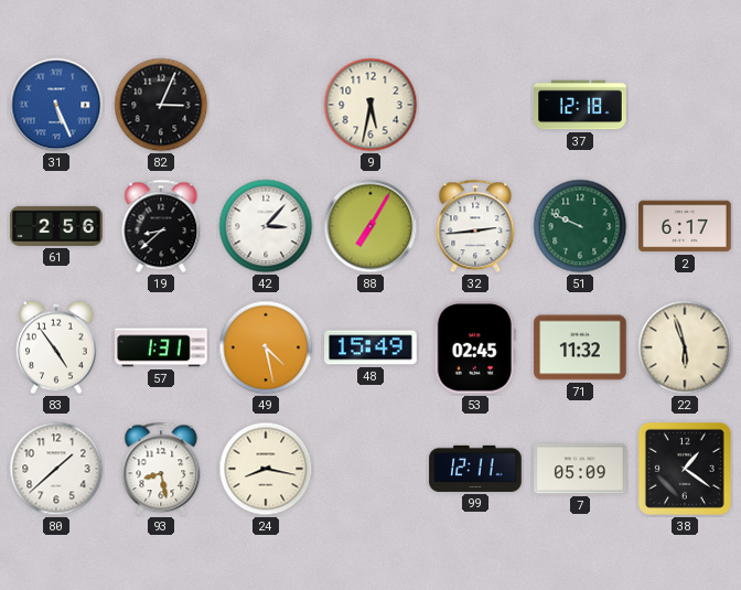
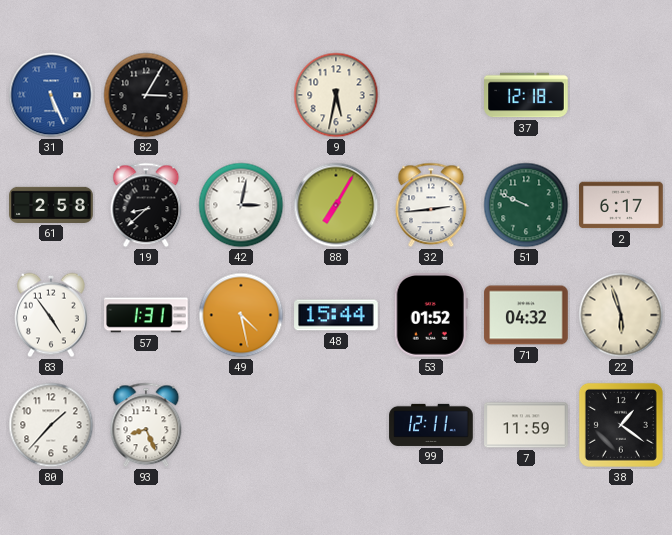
82: 3:04 -> 3:05 (146, 95)
61: 2:56 -> 2:58 (51, 205)
42: 3:07 -> 3:02 (241, 205)
48: 15:49 -> 15:44 (336, 315)
53: 02:45 -> 01:52 (431, 315)
71: 11:32 -> 04:32 (526, 315)
80: 1:38 -> 1:37 (51, 425)
93: 8:28 -> 8:26 (146, 425)
24: 8:17 -> none (266, 469)
7: 05:09 -> 11:59 (526, 425)
